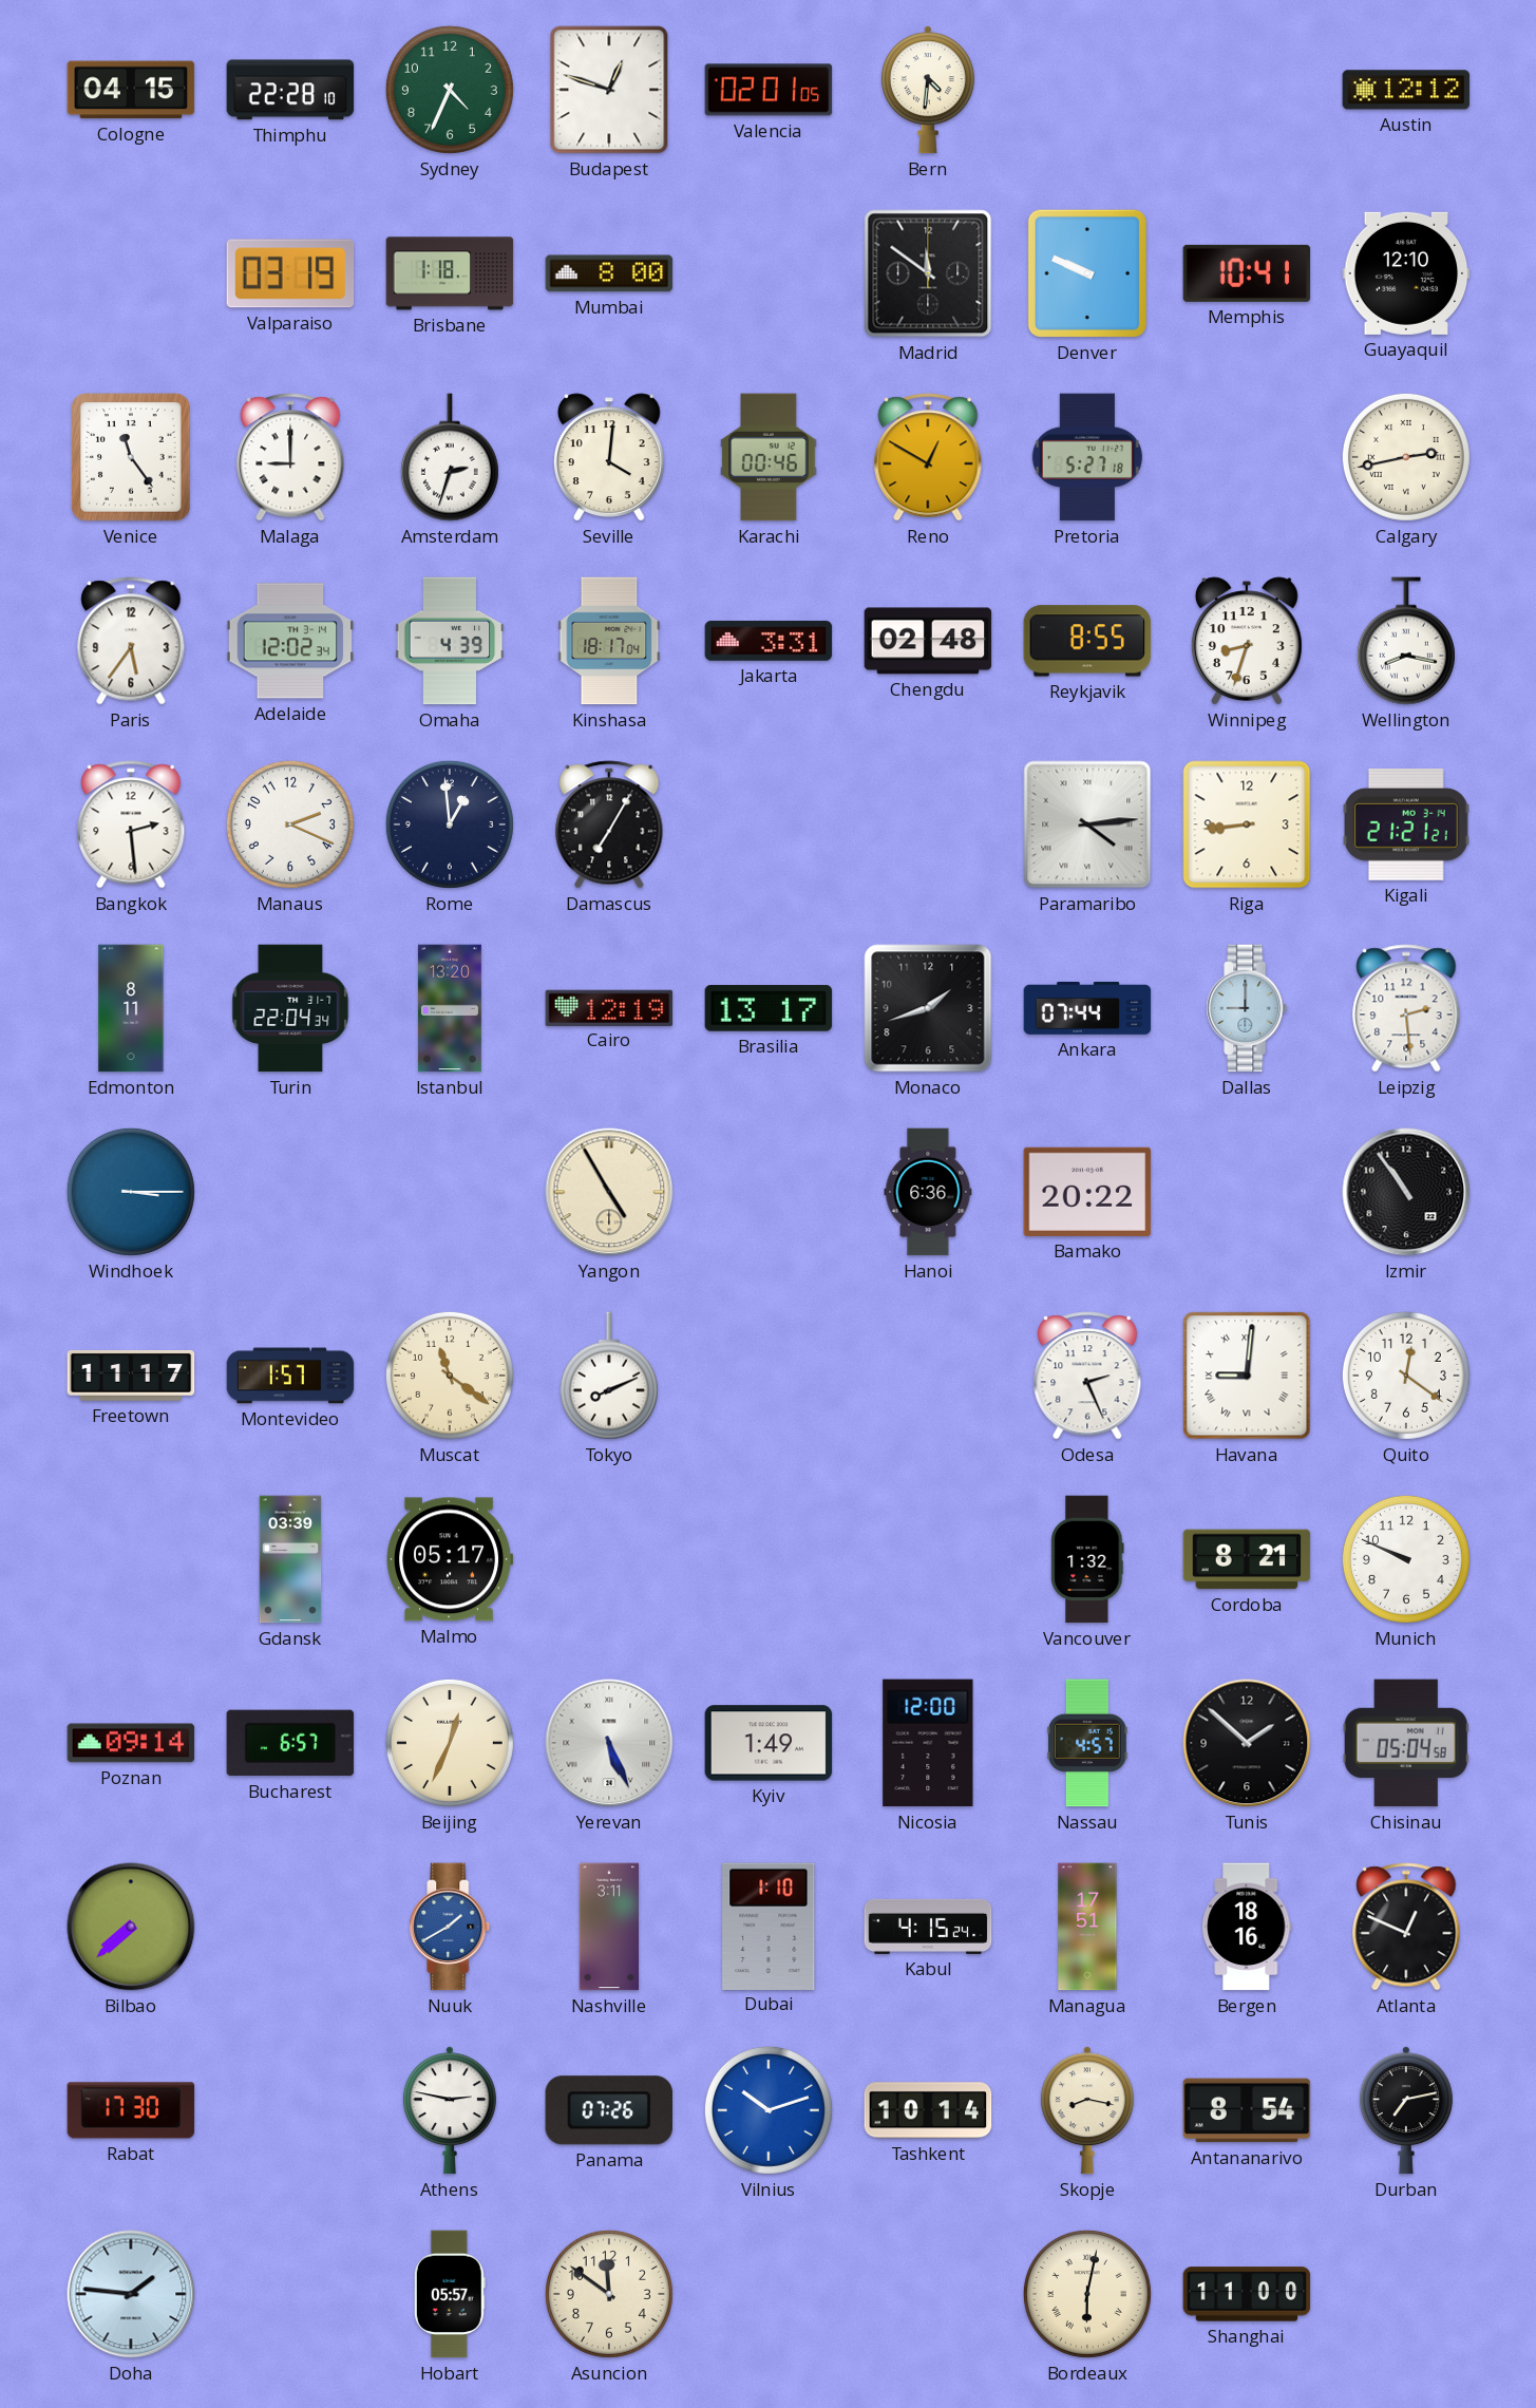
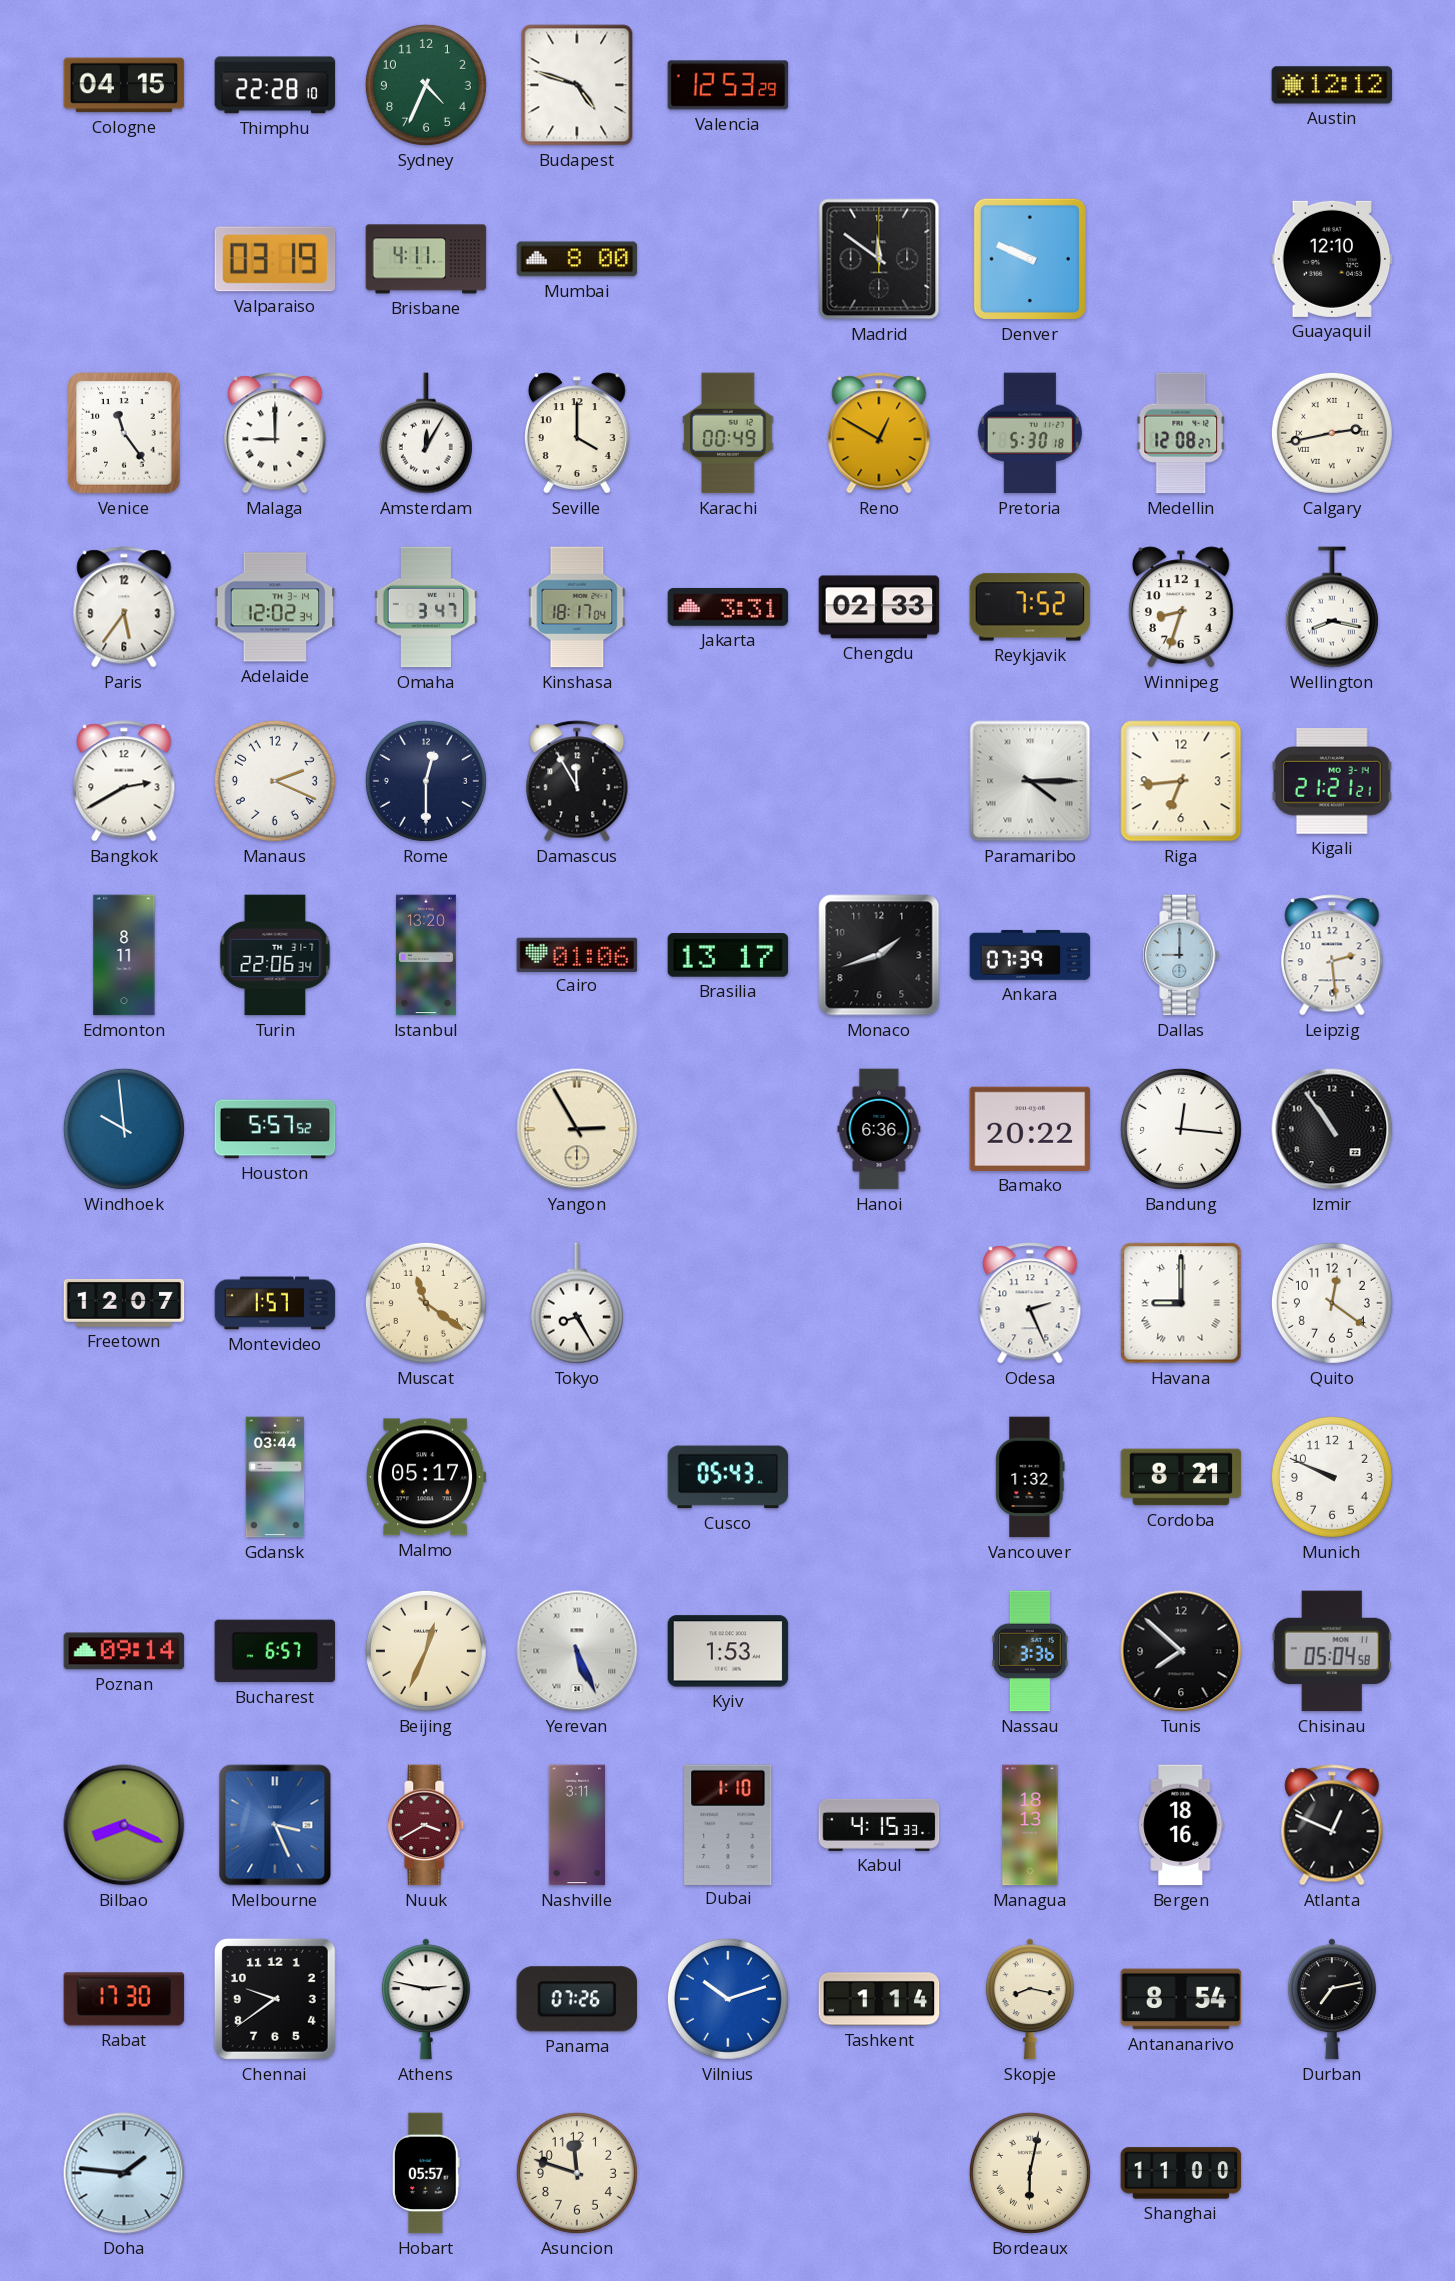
Budapest: 12:48 -> 4:48 (577, 85)
Valencia: 02:01 -> 12:53 (728, 85)
Bern: 4:31 -> none (928, 90)
Brisbane: 1:18 -> 4:11 (426, 259)
Memphis: 10:41 -> none (1247, 273)
Amsterdam: 2:33 -> 12:05 (426, 433)
Seville: 4:01 -> 4:00 (577, 433)
Karachi: 00:46 -> 00:49 (728, 433)
Pretoria: 5:27 -> 5:30 (1030, 433)
Medellin: none -> 12:08 (1181, 433)
Omaha: 4:39 -> 3:47 (426, 607)
Chengdu: 02:48 -> 02:33 (879, 607)
Reykjavik: 8:55 -> 7:52 (1030, 607)
Bangkok: 2:29 -> 2:40 (124, 781)
Rome: 12:59 -> 12:30 (426, 781)
Damascus: 7:05 -> 11:55 (577, 781)
Paramaribo: 4:14 -> 4:15 (1030, 781)
Riga: 8:44 -> 6:44 (1181, 781)
Turin: 22:04 -> 22:06 (275, 955)
Cairo: 12:19 -> 01:06 (577, 954)
Ankara: 07:44 -> 07:39 (1030, 955)
Windhoek: 3:15 -> 9:59 (124, 1129)
Houston: none -> 5:57 (275, 1129)
Yangon: 4:55 -> 2:55 (577, 1129)
Bandung: none -> 12:16 (1181, 1129)
Freetown: 11:17 -> 12:07 (124, 1304)
Tokyo: 8:11 -> 8:25 (577, 1303)
Havana: 9:01 -> 9:00 (1181, 1303)
Gdansk: 03:39 -> 03:44 (275, 1477)
Cusco: none -> 05:43 (728, 1477)
Kyiv: 1:49 -> 1:53 (728, 1651)
Nicosia: 12:00 -> none (928, 1743)
Nassau: 4:57 -> 3:36 (1030, 1651)
Tunis: 1:52 -> 7:52 (1181, 1651)
Bilbao: 7:38 -> 8:19 (124, 1825)
Melbourne: none -> 3:26 (275, 1825)
Nuuk: 1:40 -> 3:40 (426, 1825)
Nuuk dial: blue -> burgundy (426, 1825)
Kabul: 4:15:24 -> 4:15:33 (879, 1825)
Managua: 17:51 -> 18:13 (1030, 1825)
Chennai: none -> 9:39 (275, 1999)
Tashkent: 10:14 -> 1:14 (879, 1999)
Asuncion: 11:51 -> 11:48 (577, 2173)
